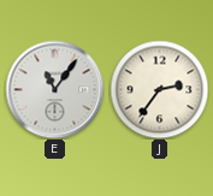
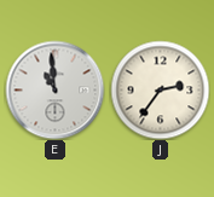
E: 11:06 -> 10:59 (54, 89)
